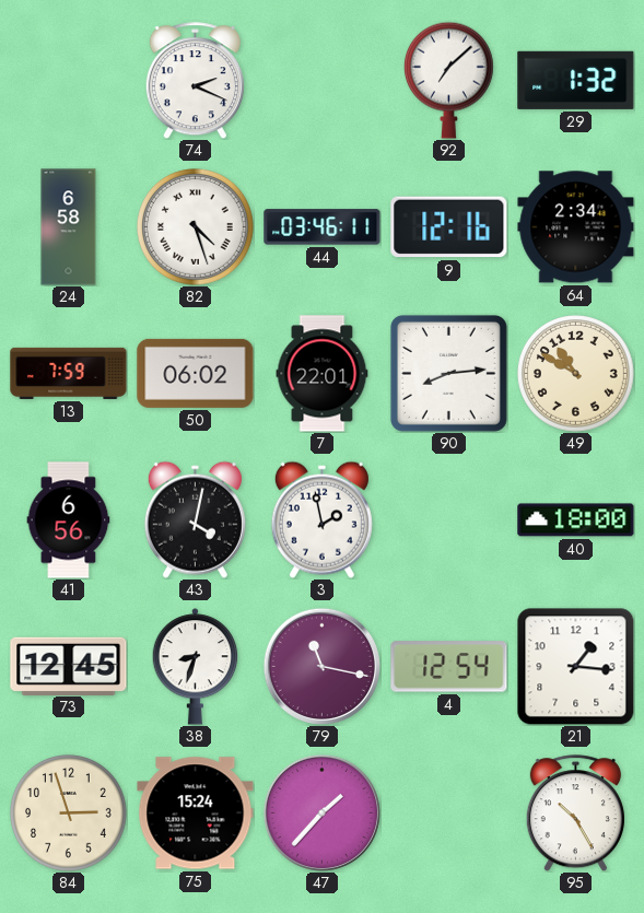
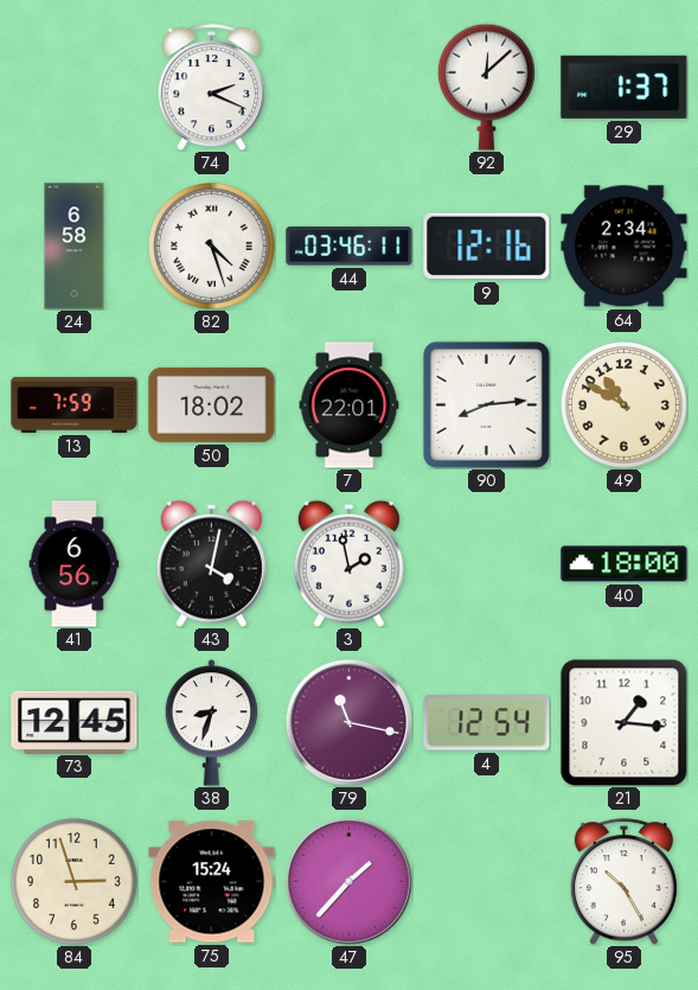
92: 7:08 -> 12:08 (486, 87)
29: 1:32 -> 1:37 (625, 87)
50: 06:02 -> 18:02 (212, 404)
